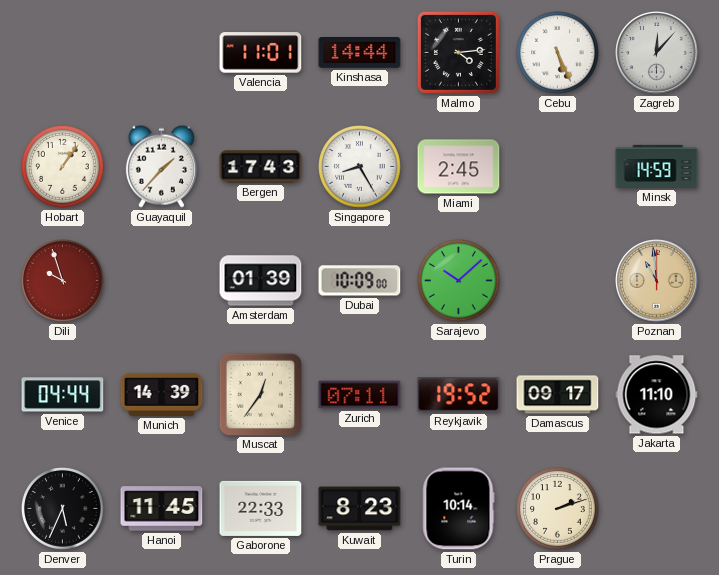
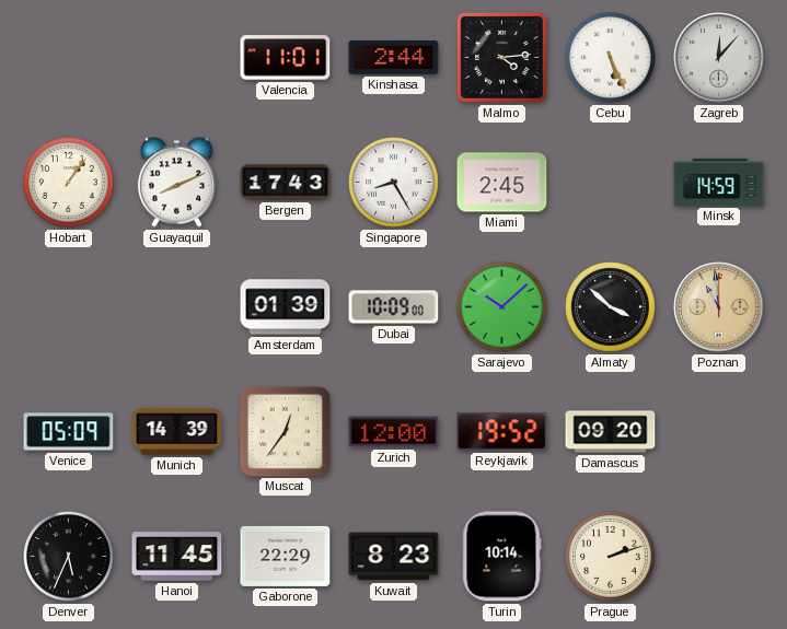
Kinshasa: 14:44 -> 2:44 (394, 58)
Guayaquil: 1:37 -> 8:11 (176, 182)
Dili: 9:57 -> none (63, 281)
Almaty: none -> 3:52 (611, 307)
Venice: 04:44 -> 05:09 (69, 432)
Zurich: 07:11 -> 12:00 (394, 432)
Damascus: 09:17 -> 09:20 (611, 432)
Jakarta: 11:10 -> none (657, 395)
Gaborone: 22:33 -> 22:29 (286, 556)
